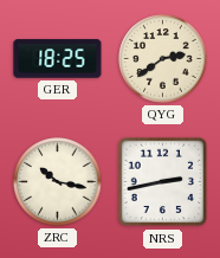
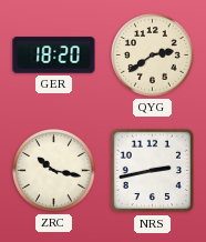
GER: 18:25 -> 18:20 (54, 56)
